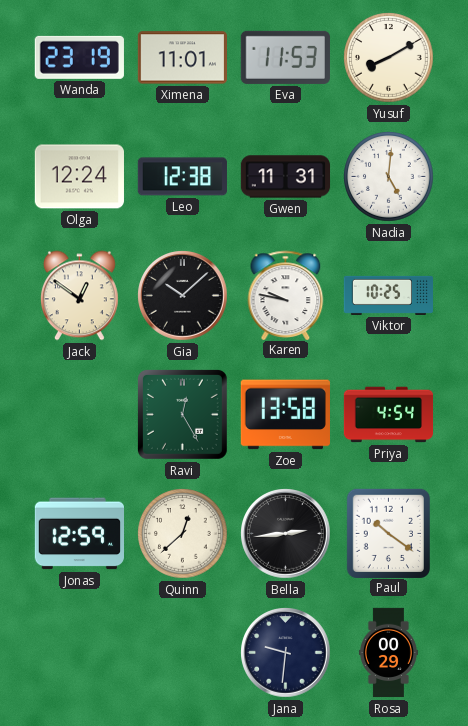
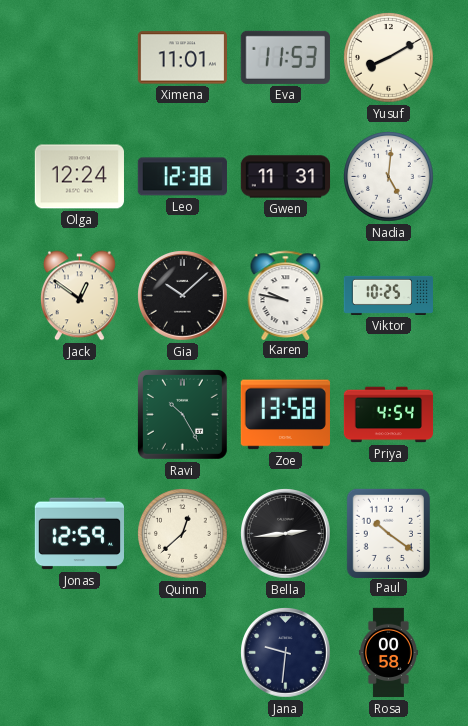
Wanda: 23:19 -> none (79, 57)
Ravi: 12:25 -> 10:25 (182, 414)
Rosa: 00:29 -> 00:58 (388, 653)
